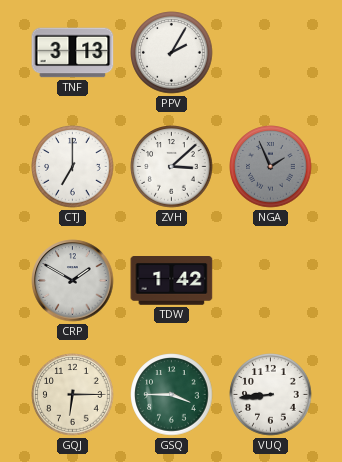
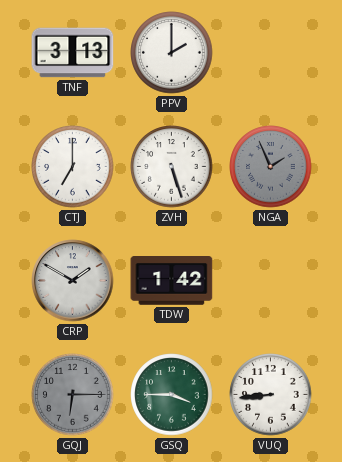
PPV: 2:05 -> 2:00 (172, 53)
ZVH: 3:08 -> 5:27 (172, 167)
GQJ dial: cream -> grey (73, 395)
